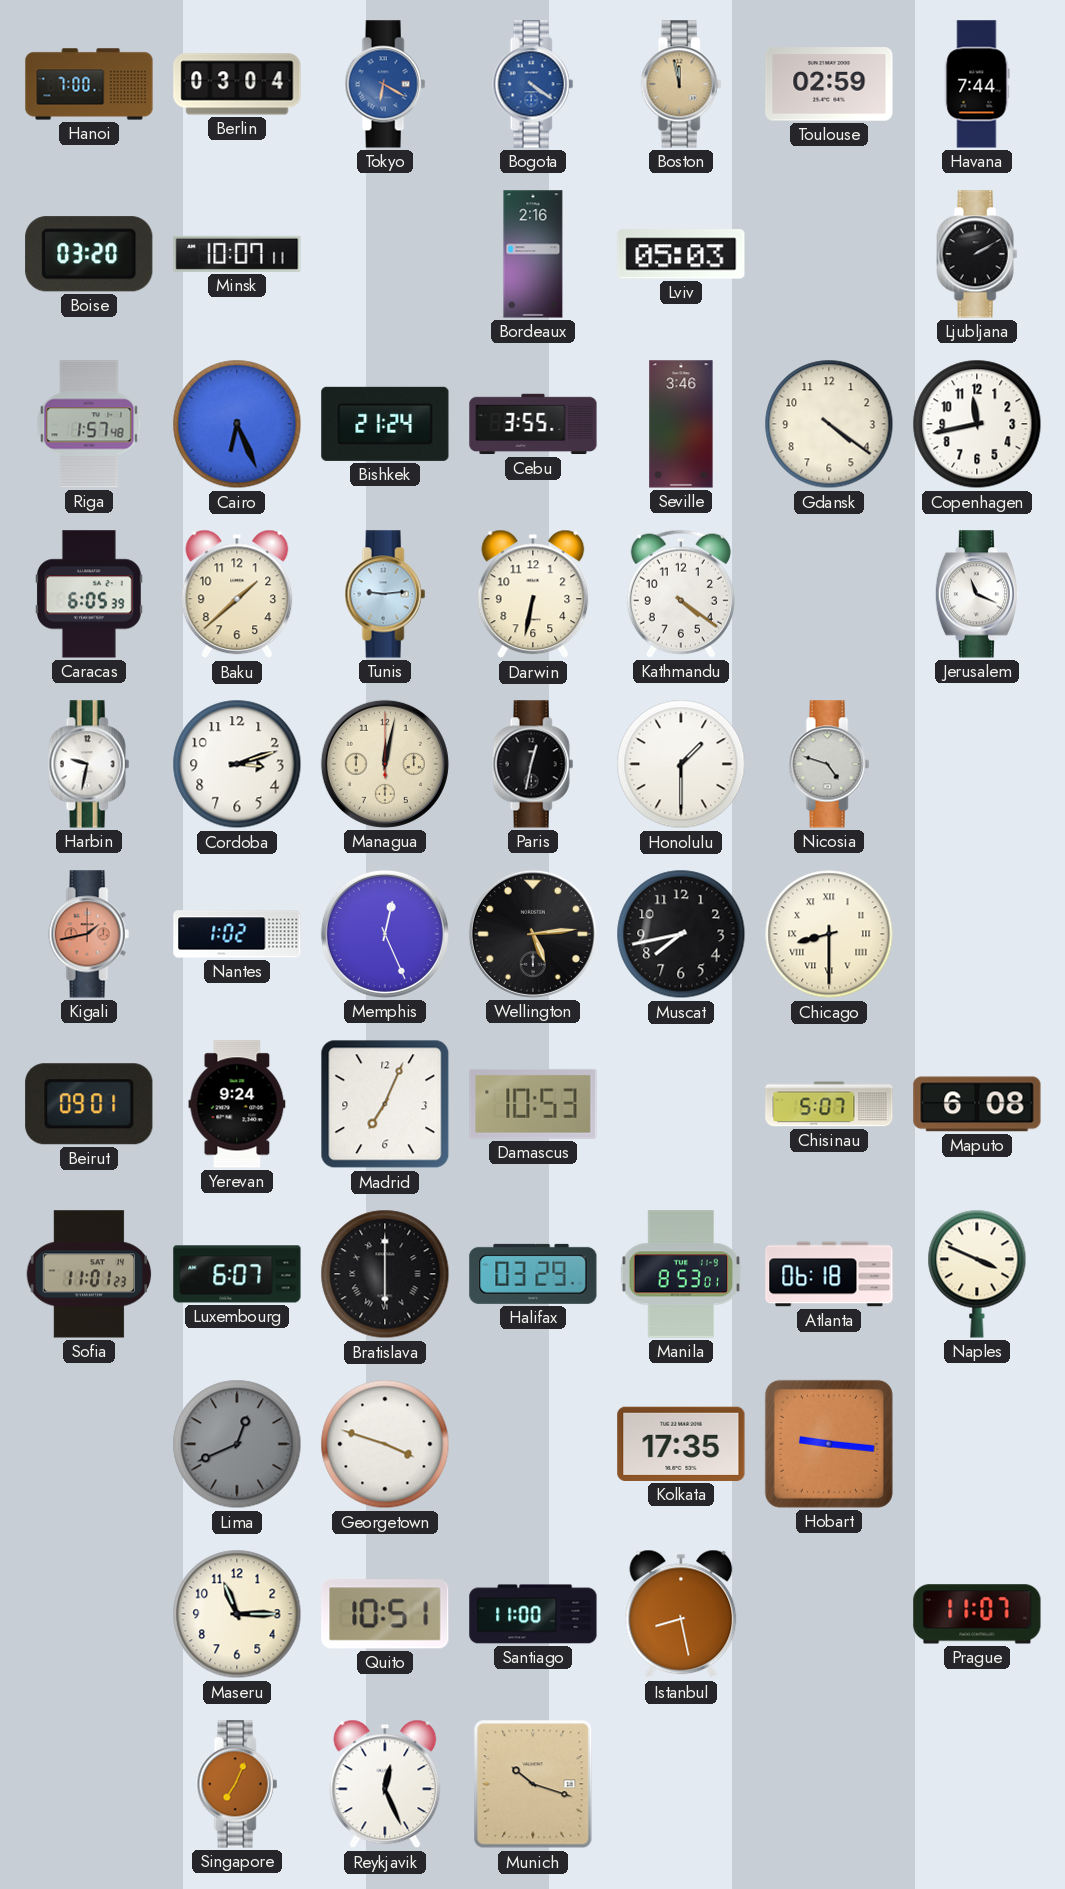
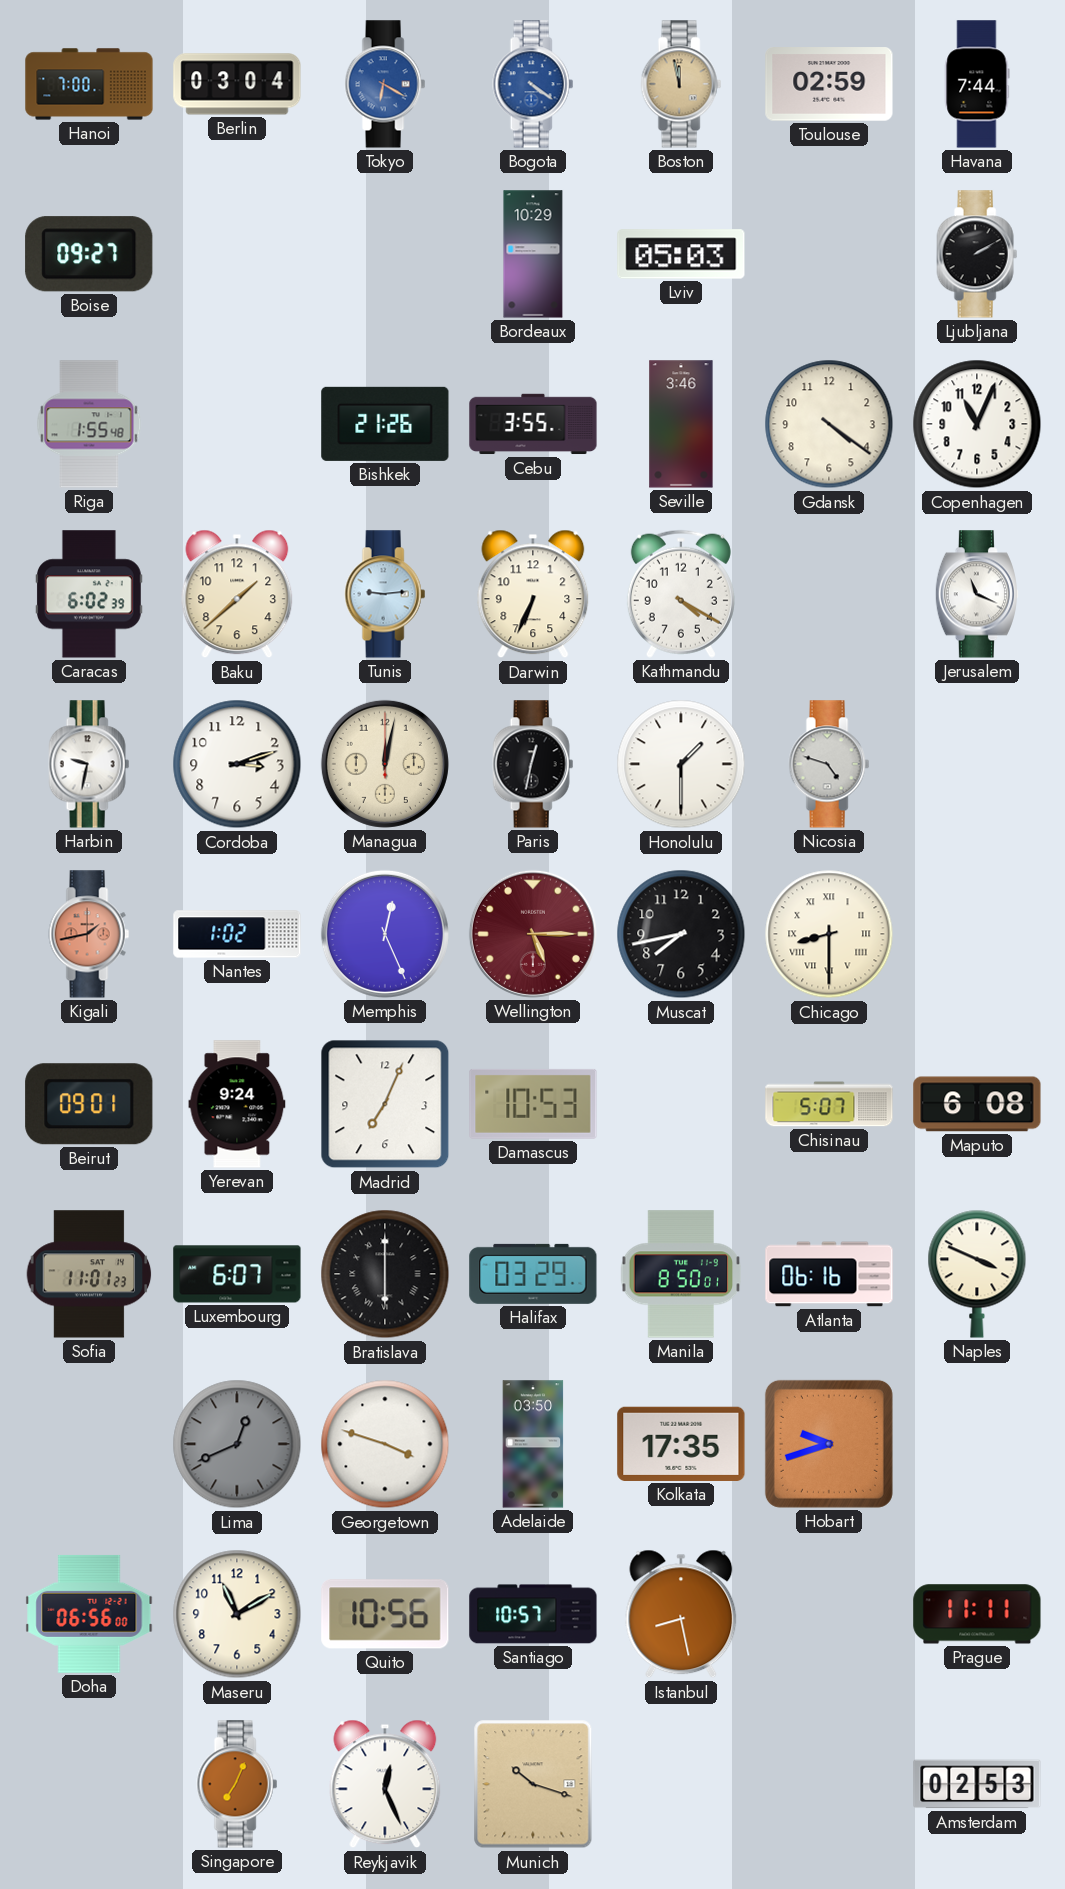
Boise: 03:20 -> 09:27 (89, 254)
Minsk: 10:07 -> none (237, 254)
Bordeaux: 2:16 -> 10:29 (533, 254)
Riga: 1:57 -> 1:55 (89, 424)
Cairo: 6:26 -> none (237, 424)
Bishkek: 21:24 -> 21:26 (385, 424)
Copenhagen: 11:43 -> 11:04 (977, 424)
Caracas: 6:05 -> 6:02 (89, 594)
Darwin: 6:32 -> 6:34 (533, 594)
Kathmandu: 4:21 -> 4:20 (681, 594)
Wellington: 5:14 -> 5:15 (533, 934)
Wellington dial: black -> burgundy (533, 934)
Manila: 8:53 -> 8:50 (681, 1274)
Atlanta: 06:18 -> 06:16 (829, 1274)
Adelaide: none -> 03:50 (533, 1444)
Hobart: 9:16 -> 9:42 (829, 1444)
Doha: none -> 06:56 (89, 1614)
Maseru: 11:15 -> 11:10 (237, 1614)
Quito: 10:51 -> 10:56 (385, 1614)
Santiago: 11:00 -> 10:57 (533, 1614)
Prague: 11:07 -> 11:11 (977, 1614)
Amsterdam: none -> 02:53 (977, 1784)
